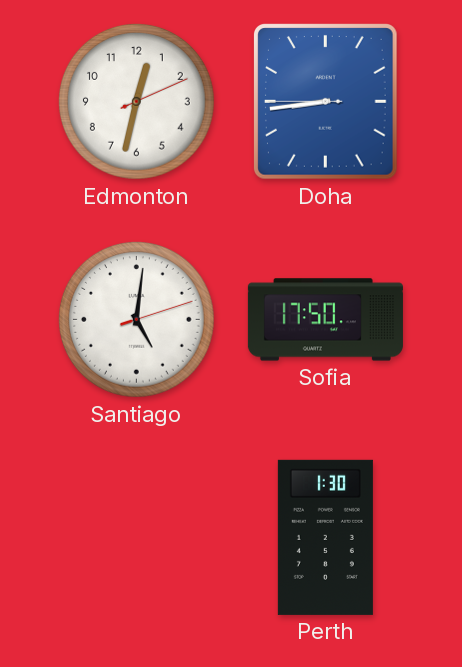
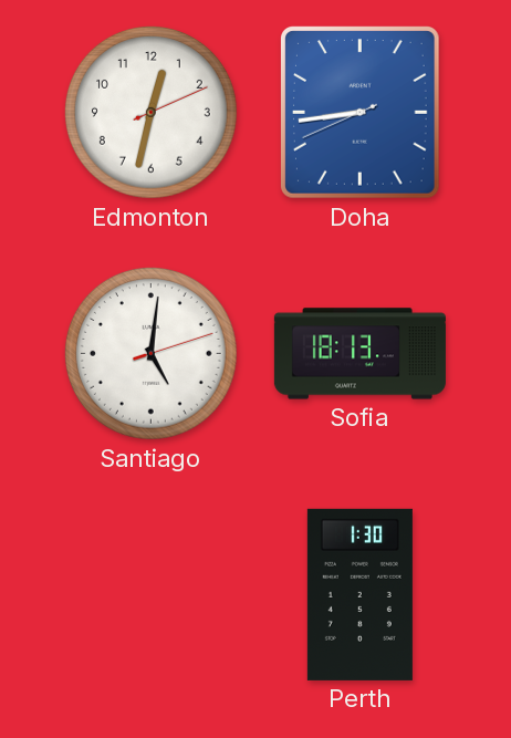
Doha: 8:43:45 -> 8:43:41 (361, 113)
Sofia: 17:50 -> 18:13 (359, 354)
